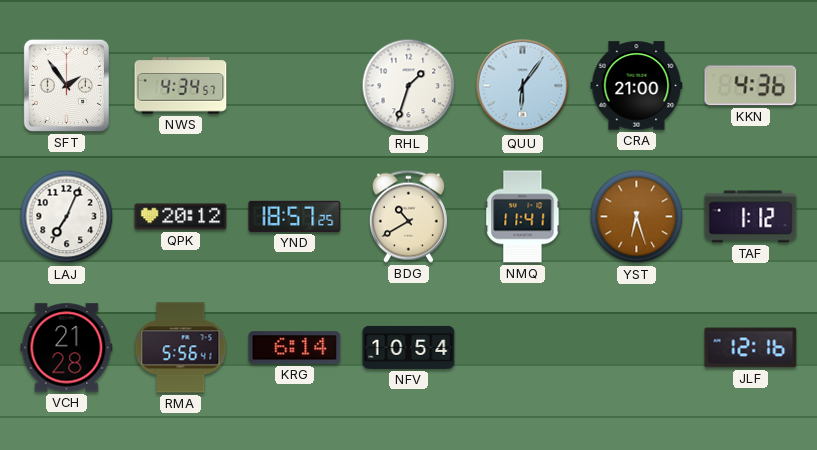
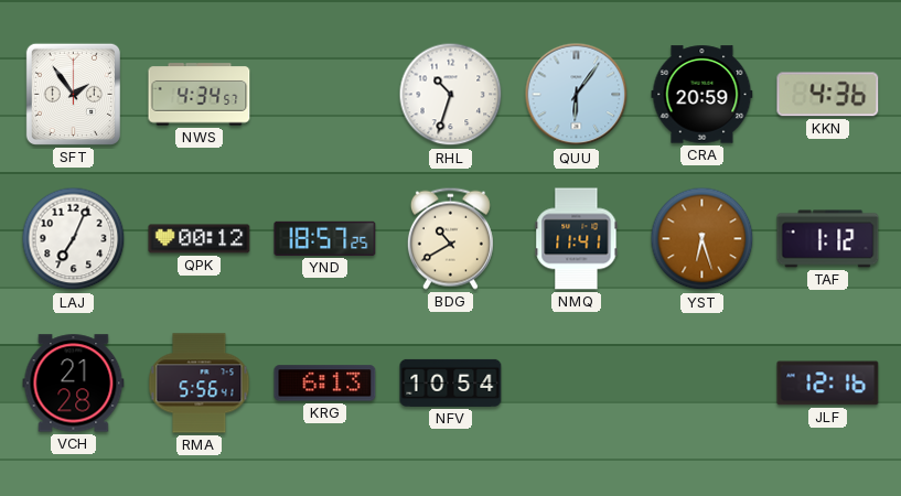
RHL: 1:33 -> 10:33 (451, 95)
CRA: 21:00 -> 20:59 (702, 95)
QPK: 20:12 -> 00:12 (200, 239)
KRG: 6:14 -> 6:13 (325, 384)
